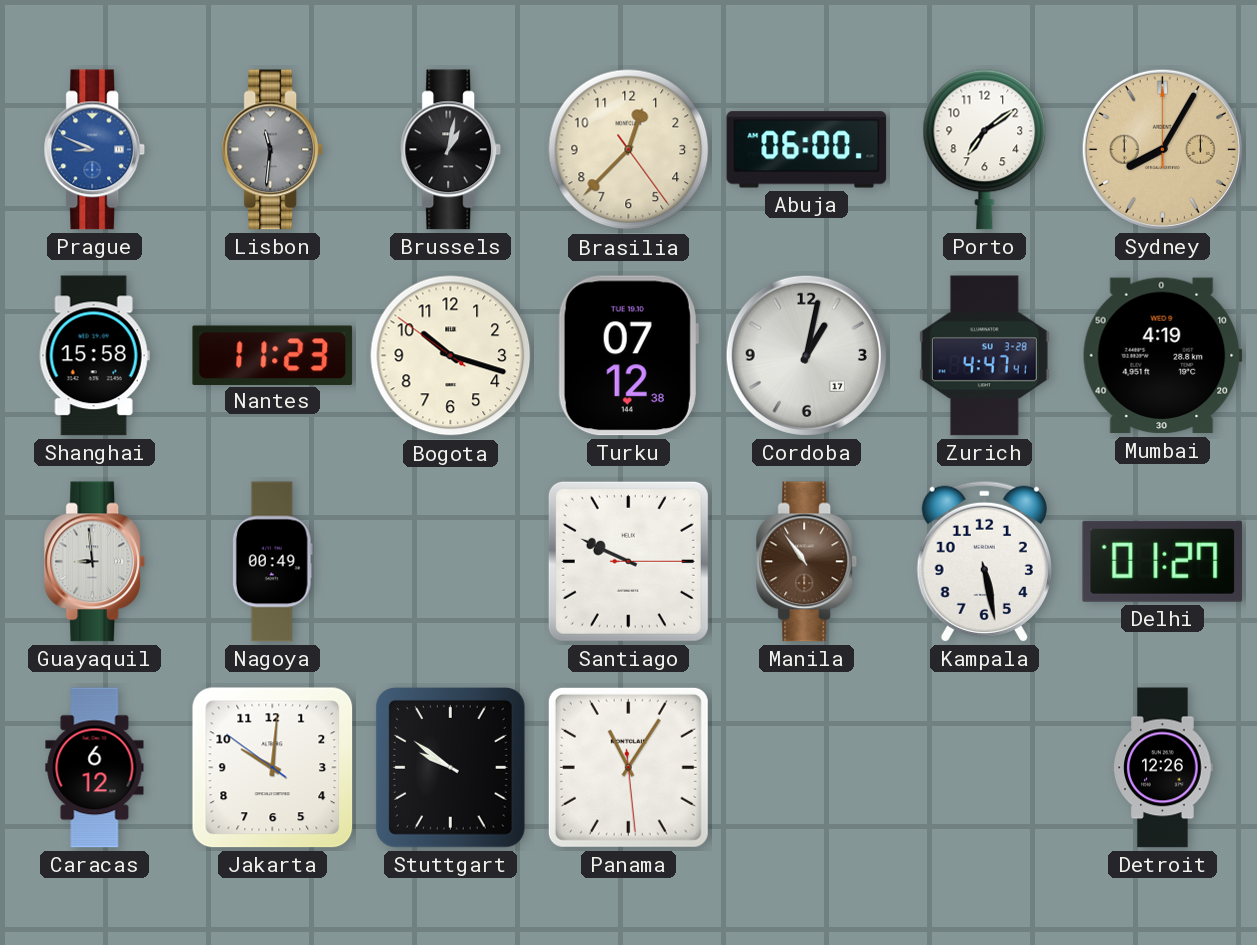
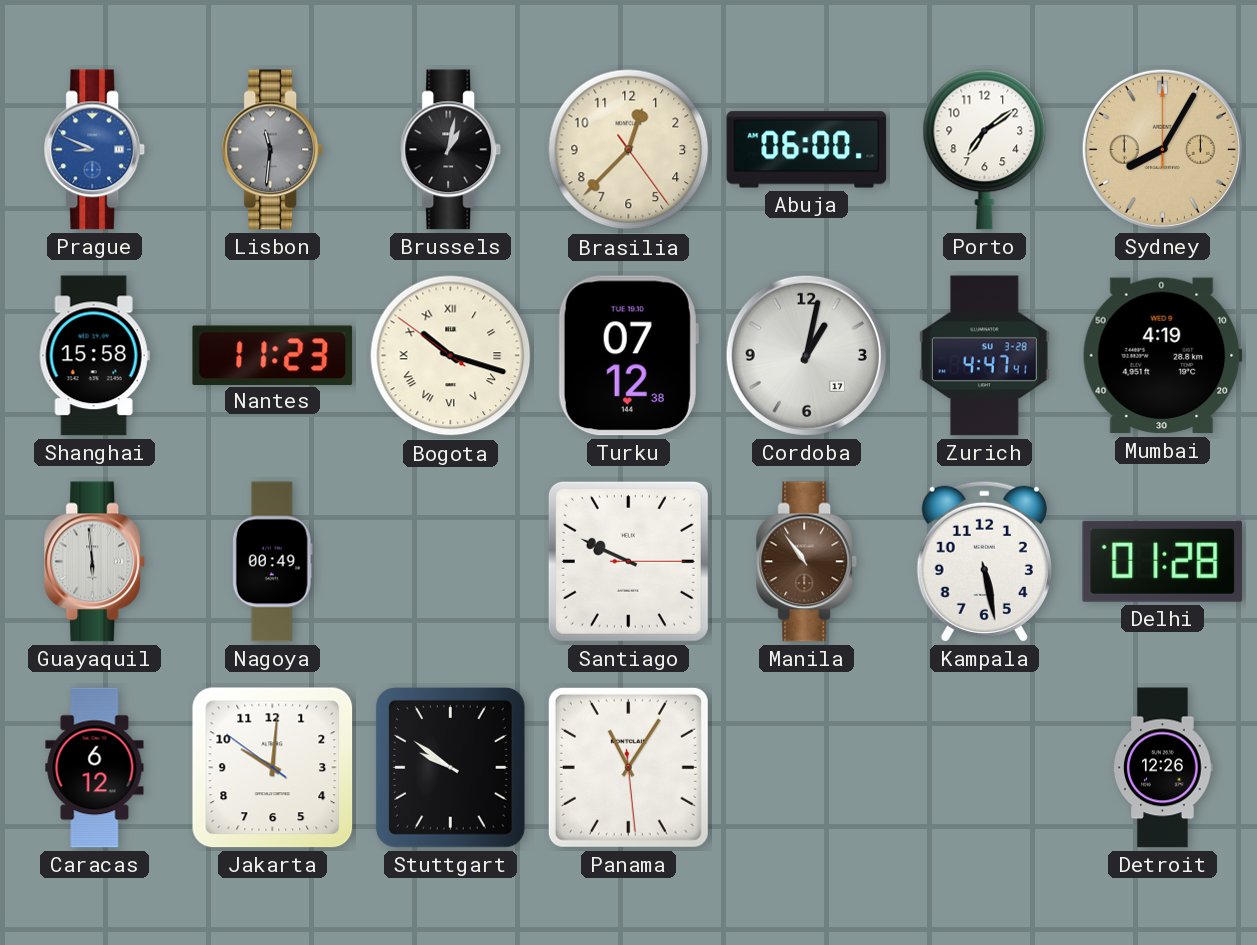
Bogota numerals: Arabic -> Roman (451, 356)
Guayaquil: 8:59 -> 5:59 (95, 562)
Delhi: 01:27 -> 01:28 (1163, 561)
